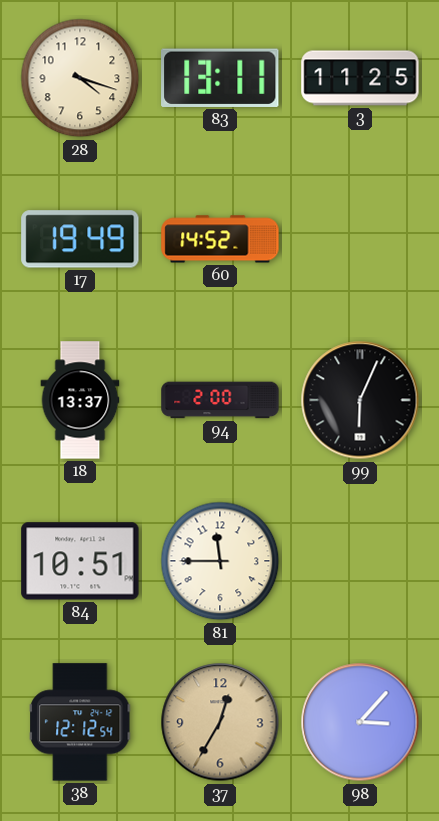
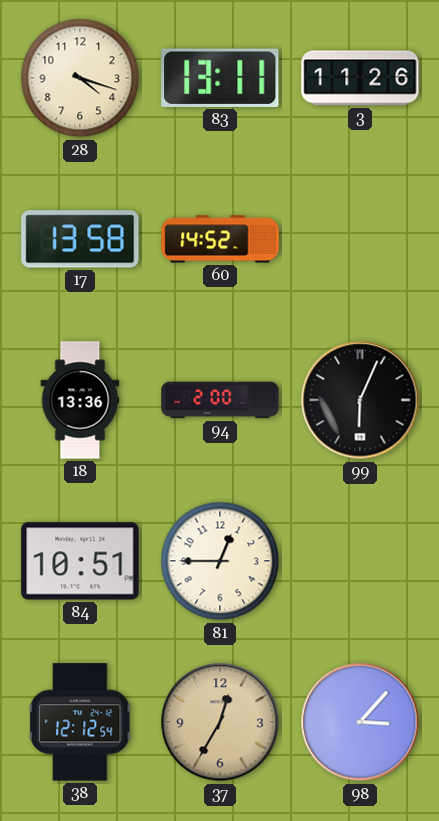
3: 11:25 -> 11:26 (360, 78)
17: 19:49 -> 13:58 (80, 239)
18: 13:37 -> 13:36 (80, 400)
81: 11:45 -> 12:45 (220, 561)
